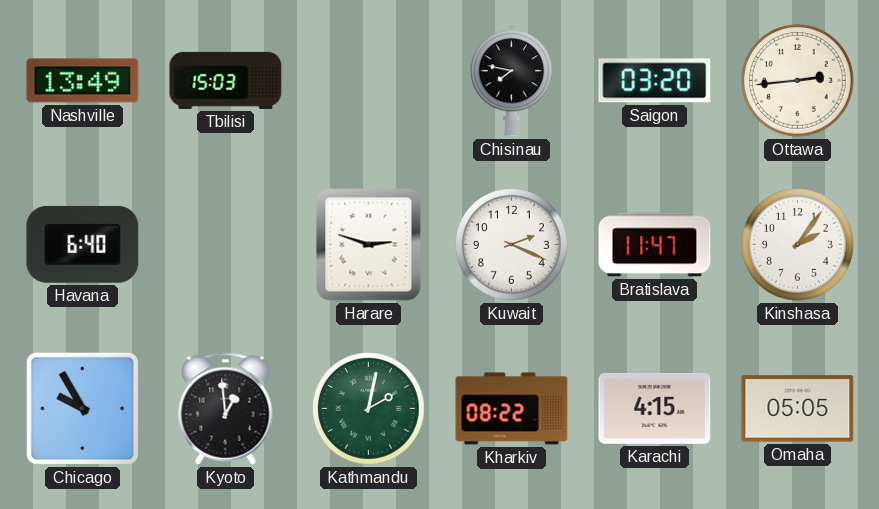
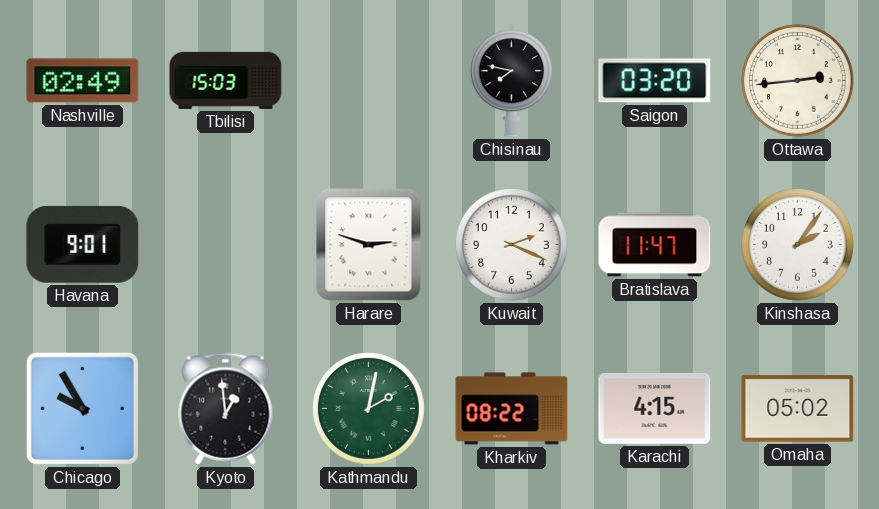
Nashville: 13:49 -> 02:49 (83, 81)
Havana: 6:40 -> 9:01 (83, 244)
Omaha: 05:05 -> 05:02 (798, 409)
